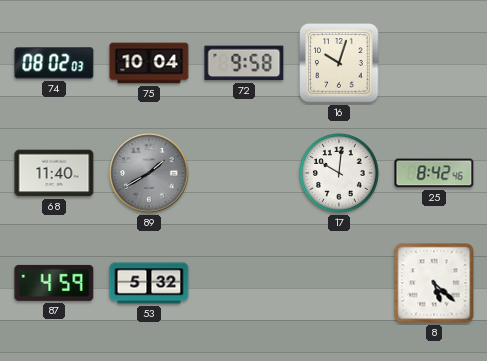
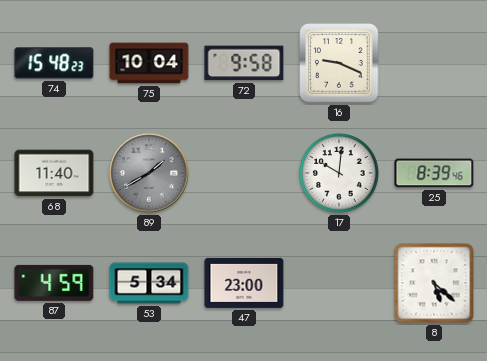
74: 08:02 -> 15:48 (54, 63)
16: 10:03 -> 9:19 (339, 63)
25: 8:42 -> 8:39 (434, 173)
53: 5:32 -> 5:34 (149, 283)
47: none -> 23:00 (244, 283)
